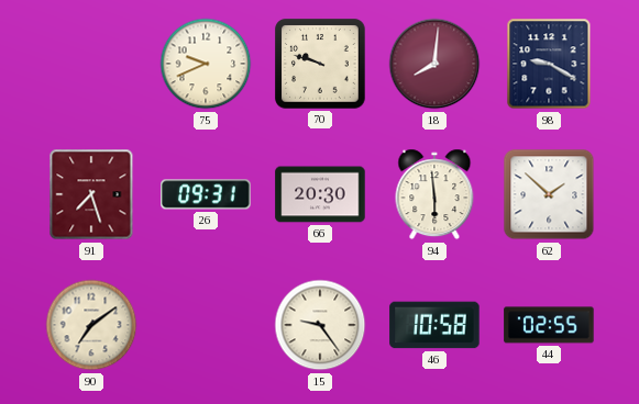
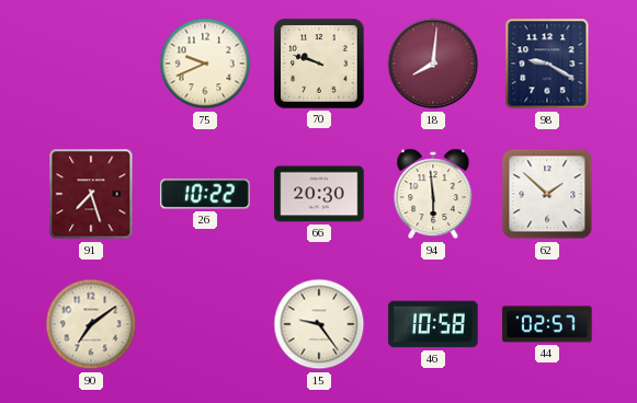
26: 09:31 -> 10:22 (205, 194)
44: 02:55 -> 02:57 (547, 324)
